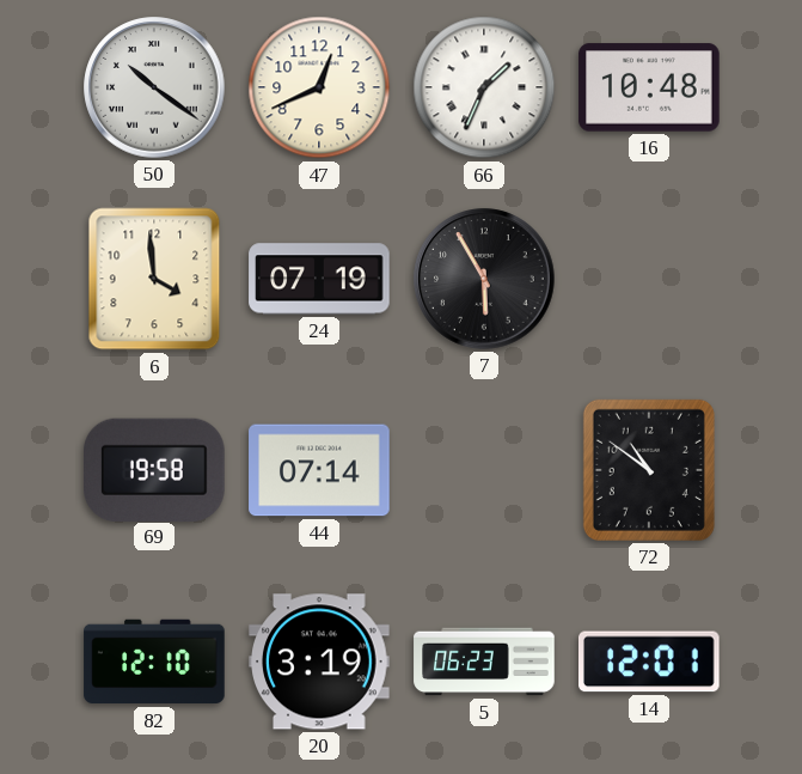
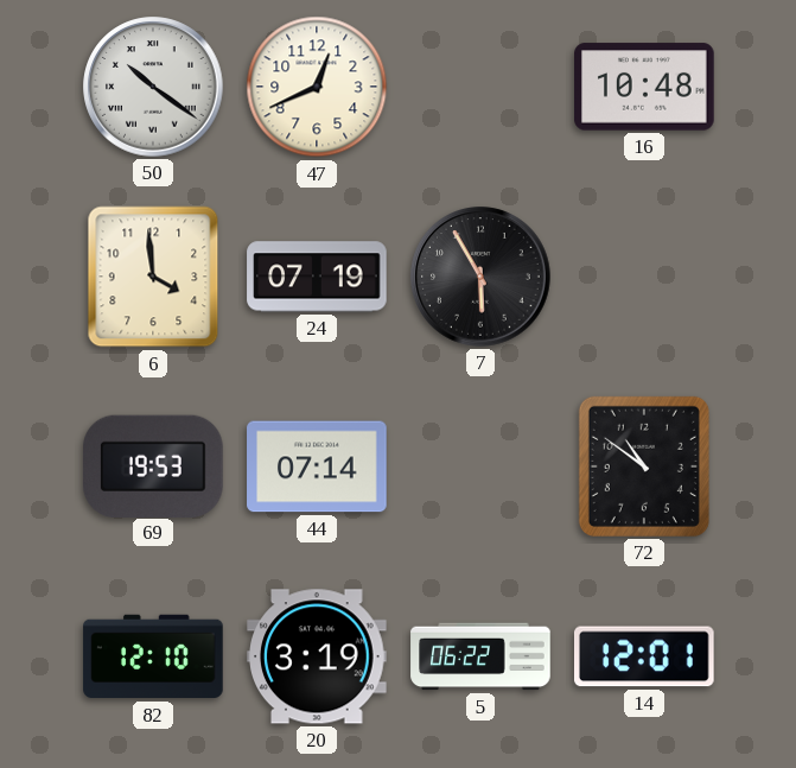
66: 1:34 -> none (484, 87)
69: 19:58 -> 19:53 (154, 465)
5: 06:23 -> 06:22 (480, 656)
